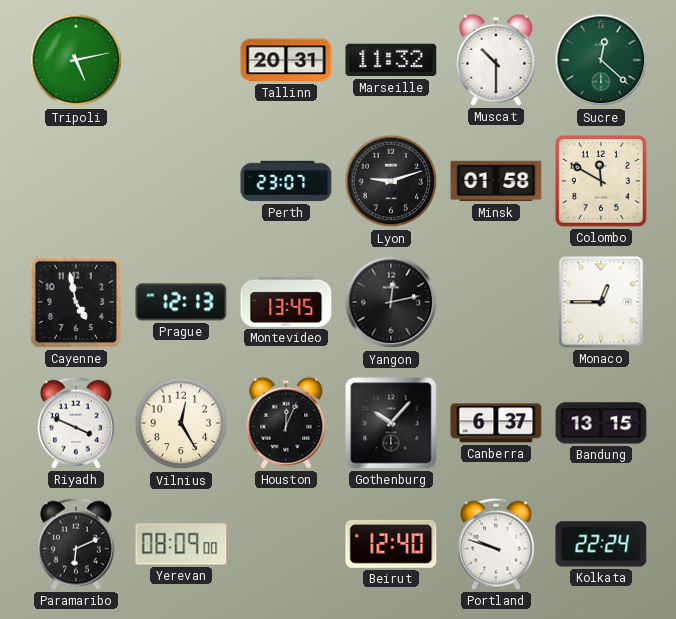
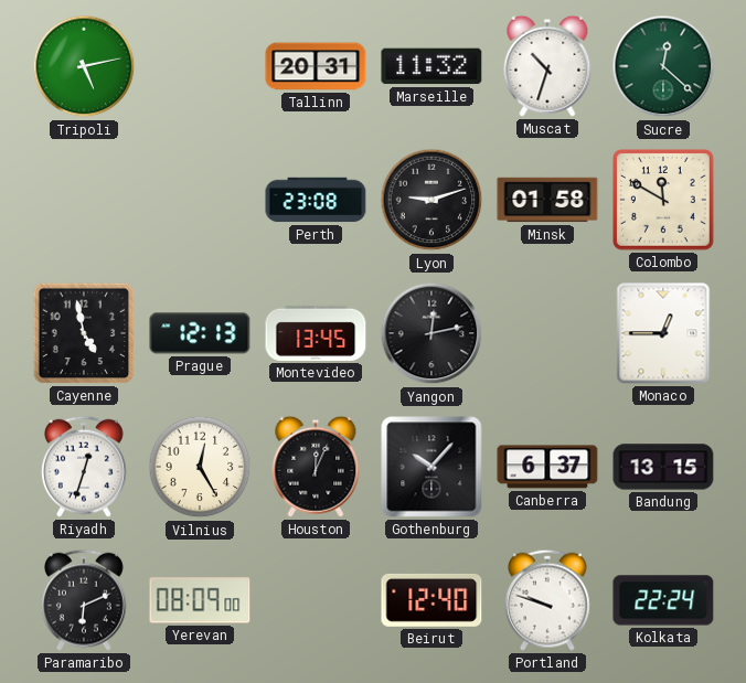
Muscat: 10:30 -> 10:33 (547, 66)
Perth: 23:07 -> 23:08 (316, 200)
Riyadh: 3:49 -> 12:33 (85, 467)
